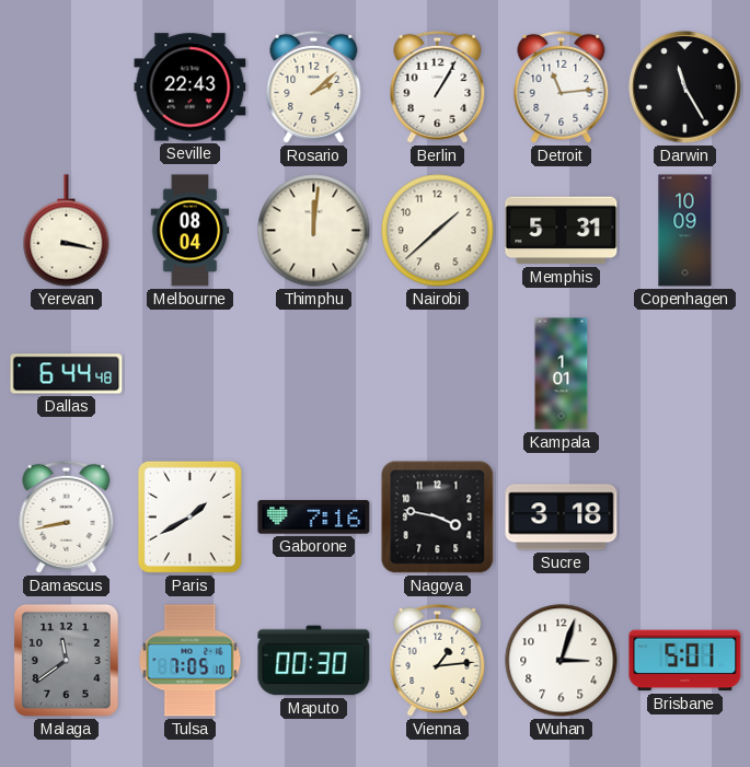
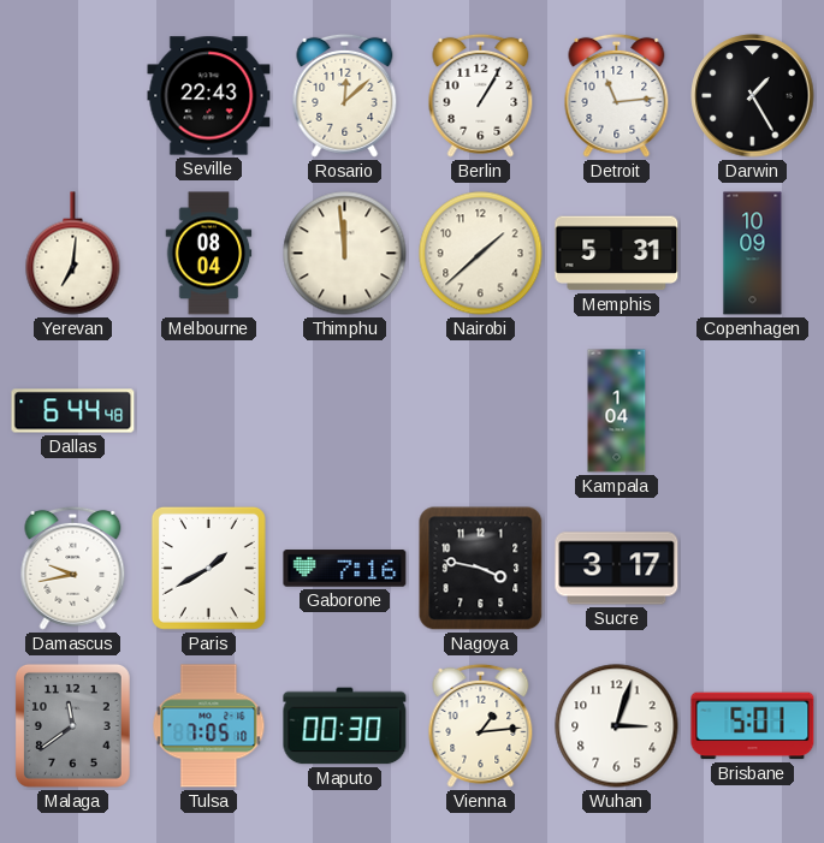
Rosario: 2:08 -> 12:08 (345, 95)
Darwin: 11:25 -> 1:25 (753, 96)
Yerevan: 3:17 -> 7:01 (73, 254)
Thimphu: 12:01 -> 11:59 (345, 254)
Kampala: 1:01 -> 1:04 (617, 411)
Damascus: 8:43 -> 9:43 (73, 568)
Sucre: 3:18 -> 3:17 (617, 569)
